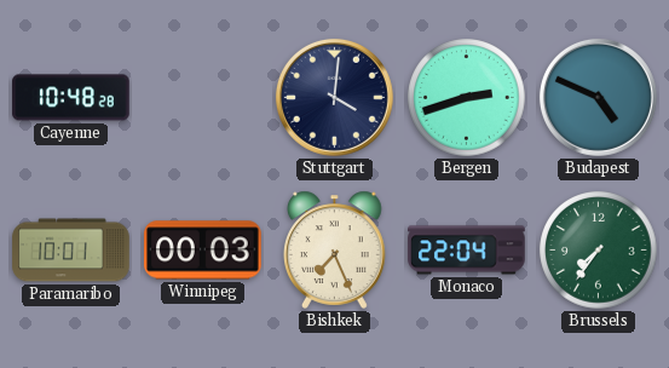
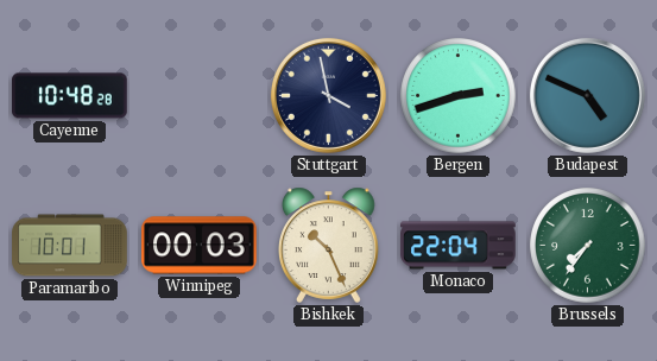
Stuttgart: 4:01 -> 3:58 (328, 95)
Bishkek: 7:26 -> 10:26 (329, 245)
